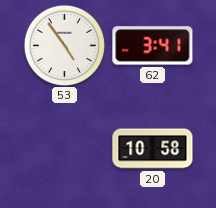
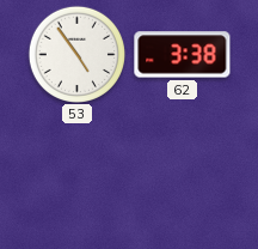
62: 3:41 -> 3:38 (183, 55)
20: 10:58 -> none (153, 149)
